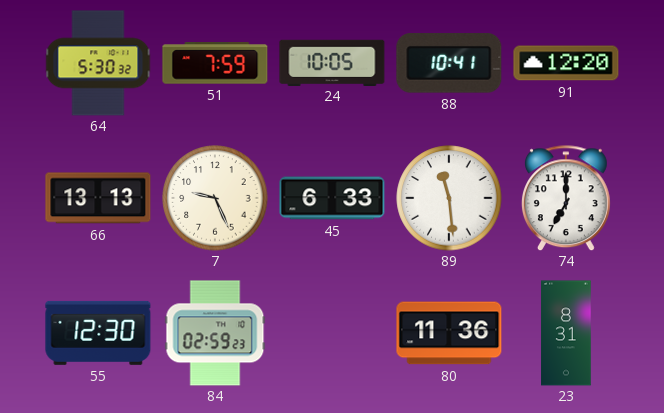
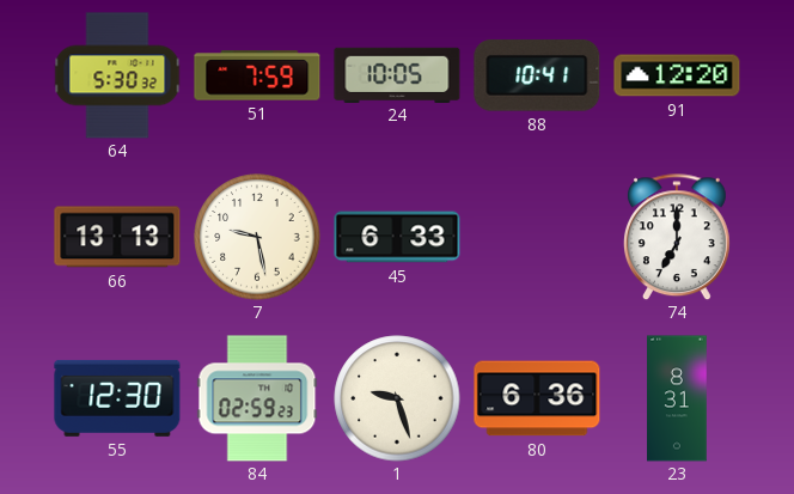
7: 9:26 -> 9:28 (257, 237)
89: 11:29 -> none (449, 198)
1: none -> 9:27 (397, 398)
80: 11:36 -> 6:36 (537, 398)
